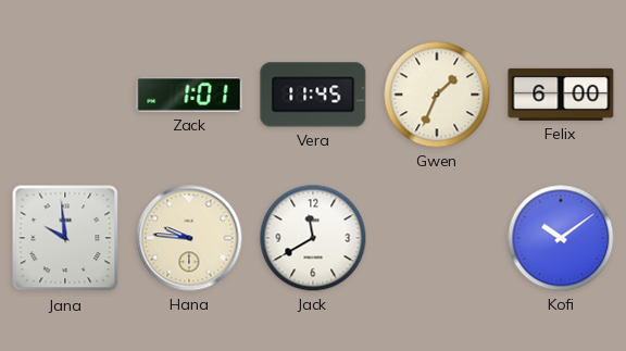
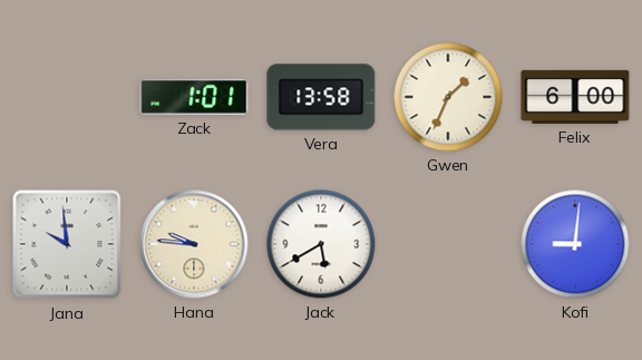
Vera: 11:45 -> 13:58 (321, 97)
Jack: 11:40 -> 5:40 (321, 244)
Kofi: 10:09 -> 9:01 (575, 244)
